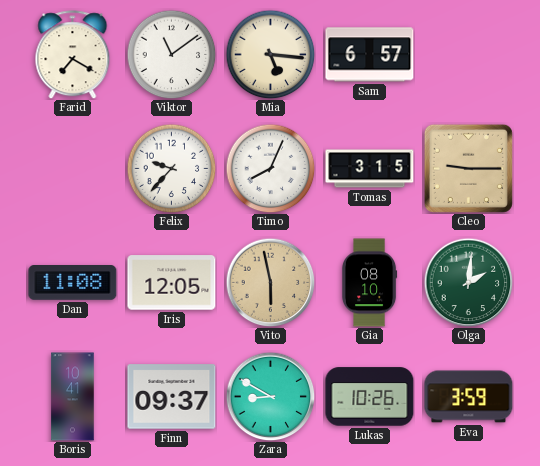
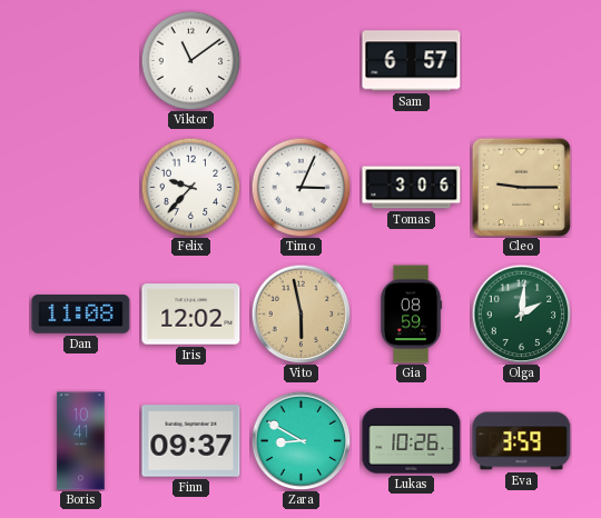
Farid: 7:20 -> none (73, 55)
Mia: 5:16 -> none (270, 54)
Timo: 8:04 -> 3:04 (300, 187)
Tomas: 3:15 -> 3:06 (412, 188)
Iris: 12:05 -> 12:02 (191, 315)
Gia: 08:10 -> 08:59 (411, 315)
